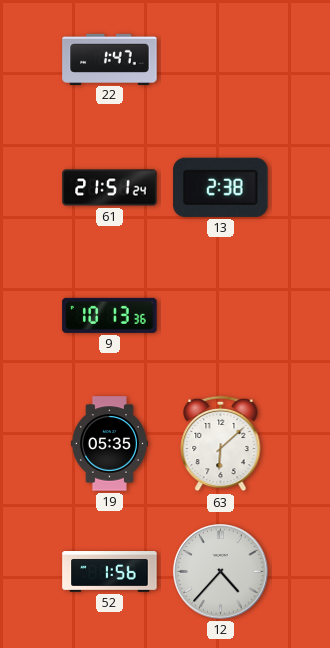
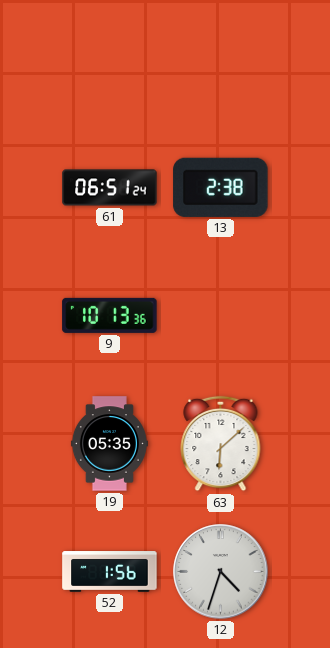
22: 1:47 -> none (110, 59)
61: 21:51 -> 06:51 (110, 188)
12: 4:37 -> 4:33 (221, 572)
